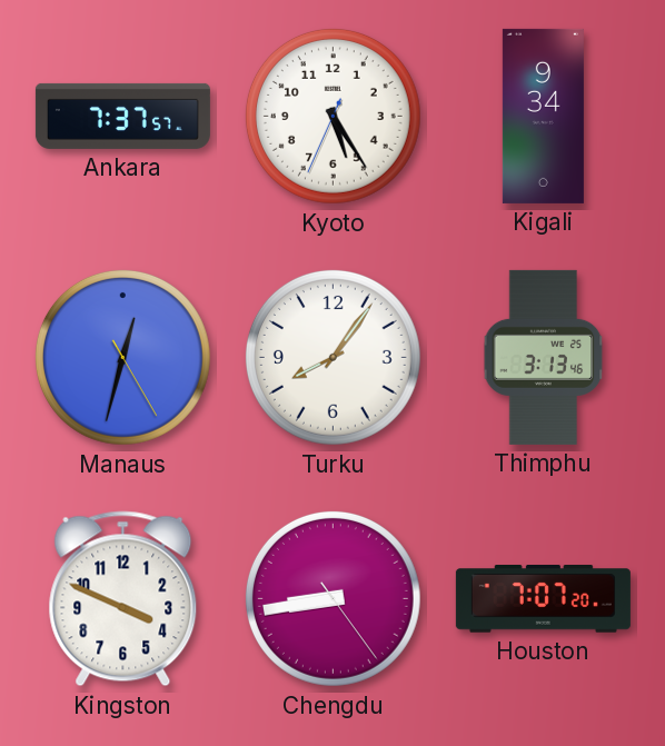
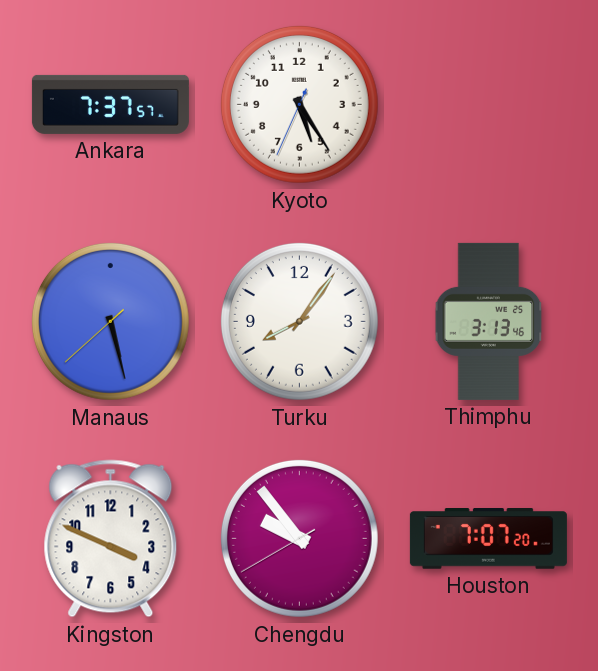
Kigali: 9:34 -> none (543, 116)
Manaus: 12:32 -> 5:27 (110, 321)
Chengdu: 8:43 -> 9:53 (299, 538)
